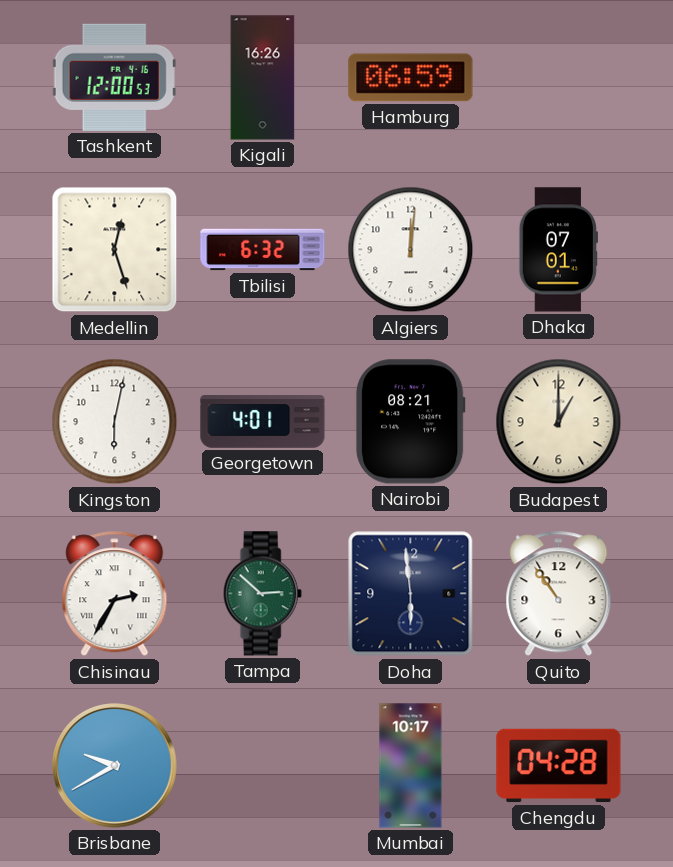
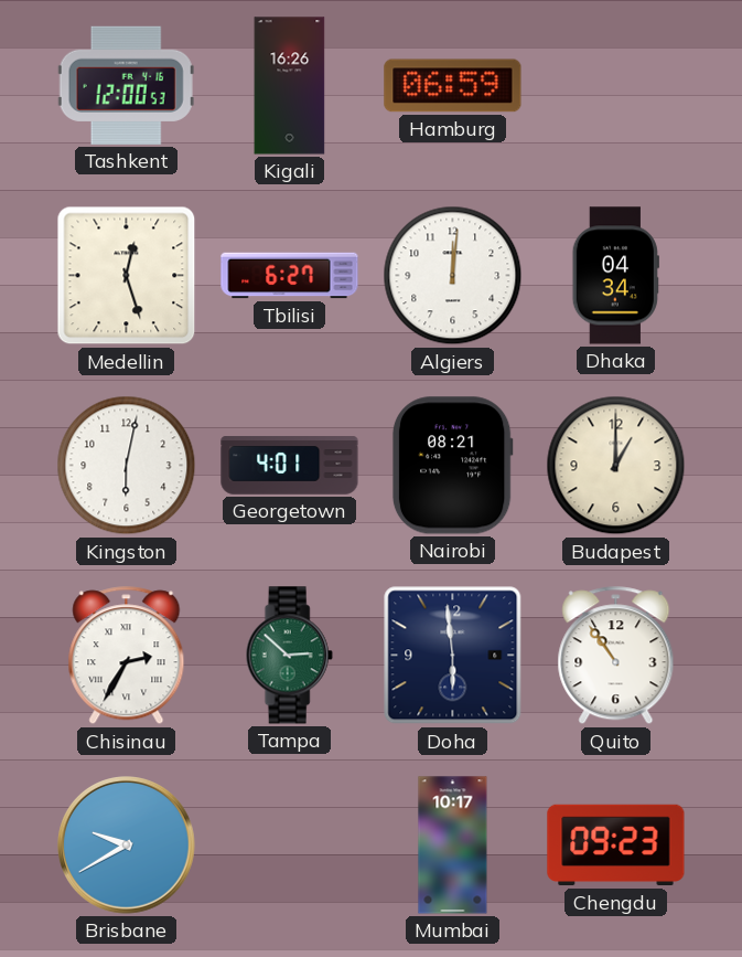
Tbilisi: 6:32 -> 6:27 (290, 276)
Dhaka: 07:01 -> 04:34 (615, 276)
Chengdu: 04:28 -> 09:23 (616, 846)
